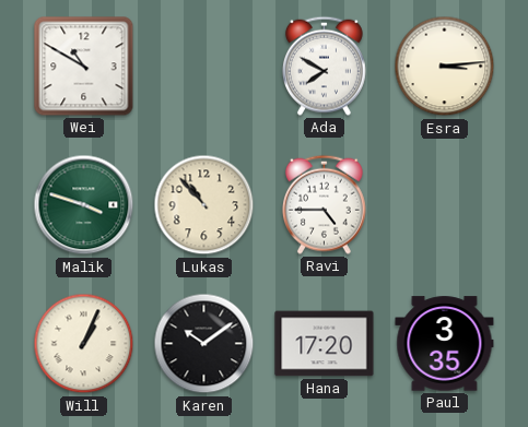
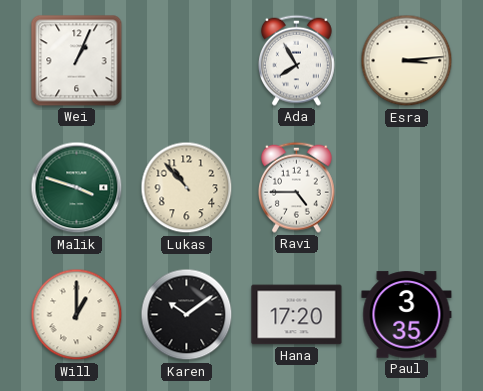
Wei: 10:50 -> 1:04 (77, 61)
Ada: 7:50 -> 7:55 (296, 60)
Will: 1:04 -> 1:00 (77, 315)
